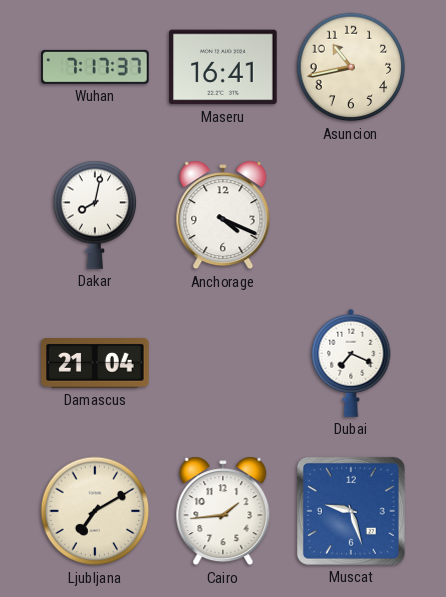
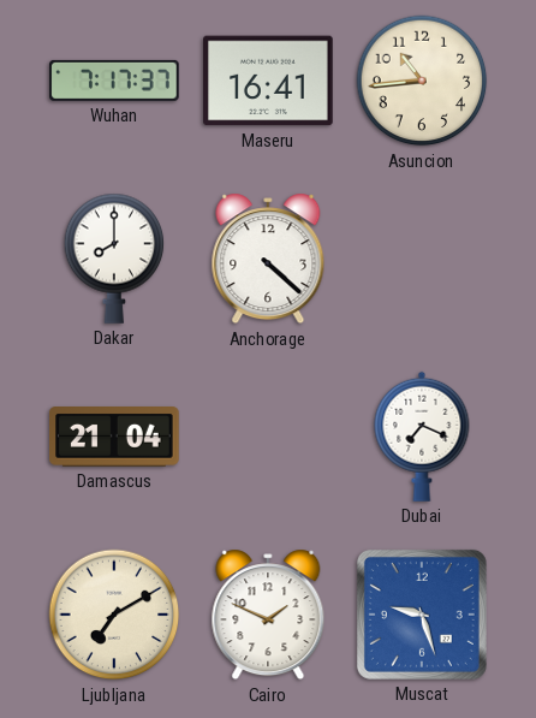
Asuncion: 10:43 -> 10:44 (422, 81)
Dakar: 8:02 -> 8:00 (114, 259)
Anchorage: 4:19 -> 4:22 (268, 259)
Cairo: 1:44 -> 1:49 (268, 615)
